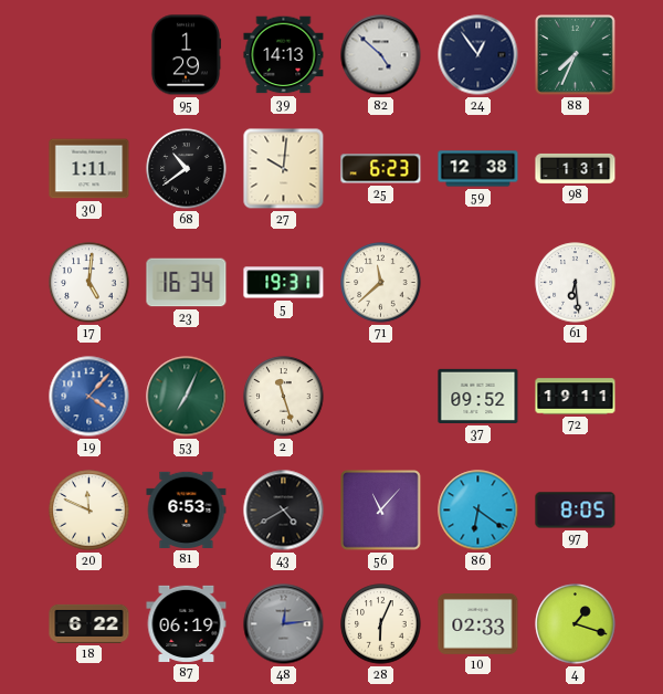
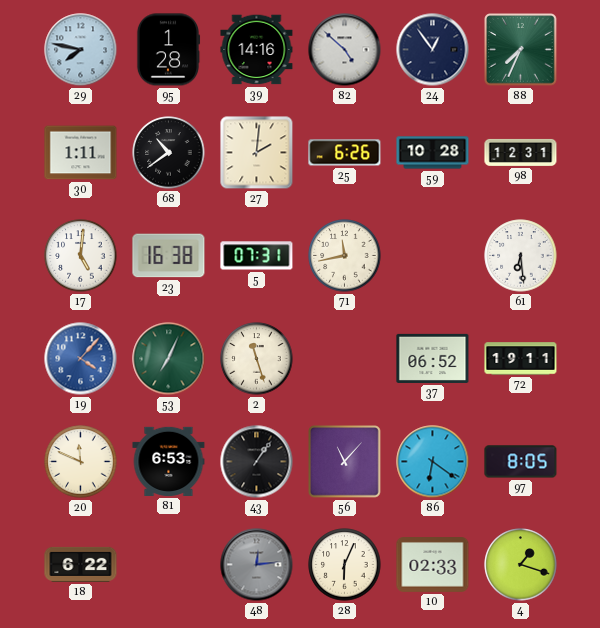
29: none -> 7:47 (81, 50)
95: 1:29 -> 1:28 (168, 50)
39: 14:13 -> 14:16 (257, 50)
27: 10:01 -> 2:01 (257, 153)
25: 6:23 -> 6:26 (345, 153)
59: 12:38 -> 10:28 (433, 153)
98: 1:31 -> 12:31 (521, 152)
23: 16:34 -> 16:38 (169, 256)
5: 19:31 -> 07:31 (257, 256)
71: 11:38 -> 11:43 (345, 256)
37: 09:52 -> 06:52 (433, 358)
43: 4:40 -> 1:06 (257, 462)
87: 06:19 -> none (187, 623)
